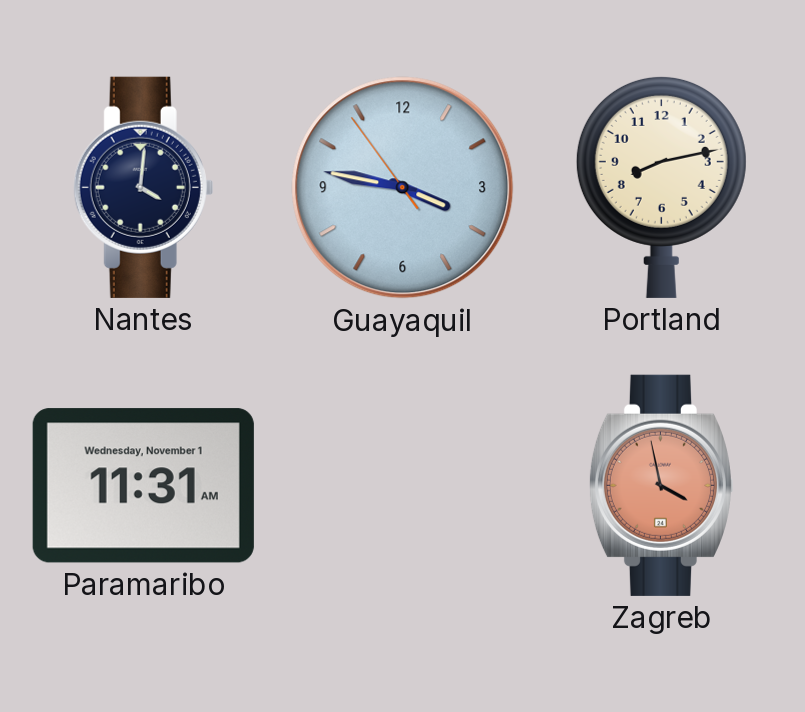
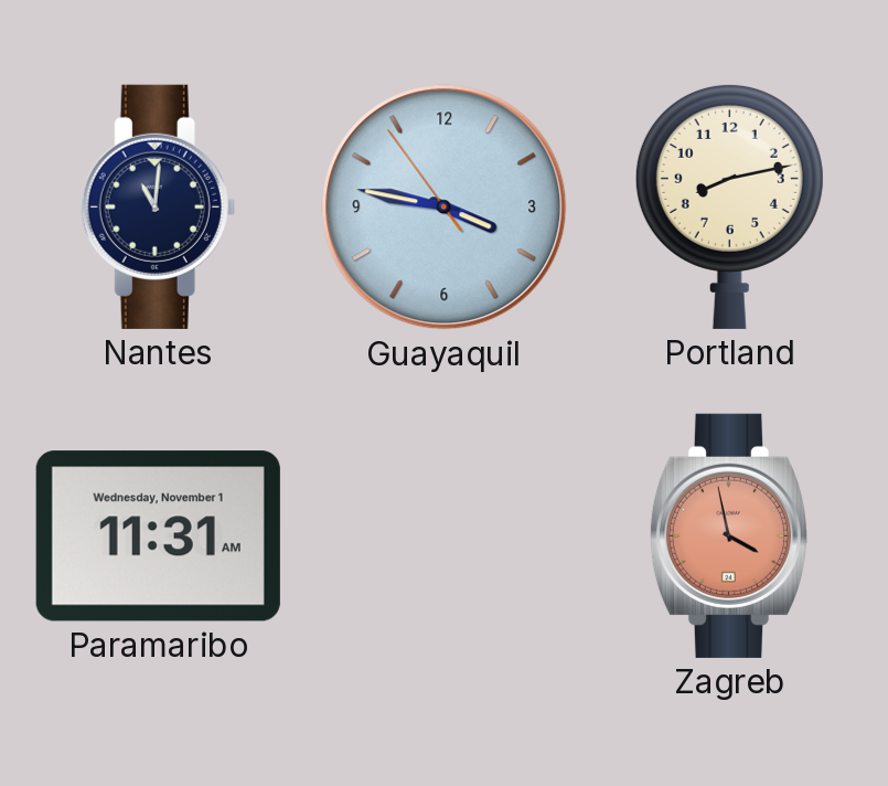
Nantes: 4:01 -> 11:01 (159, 206)
